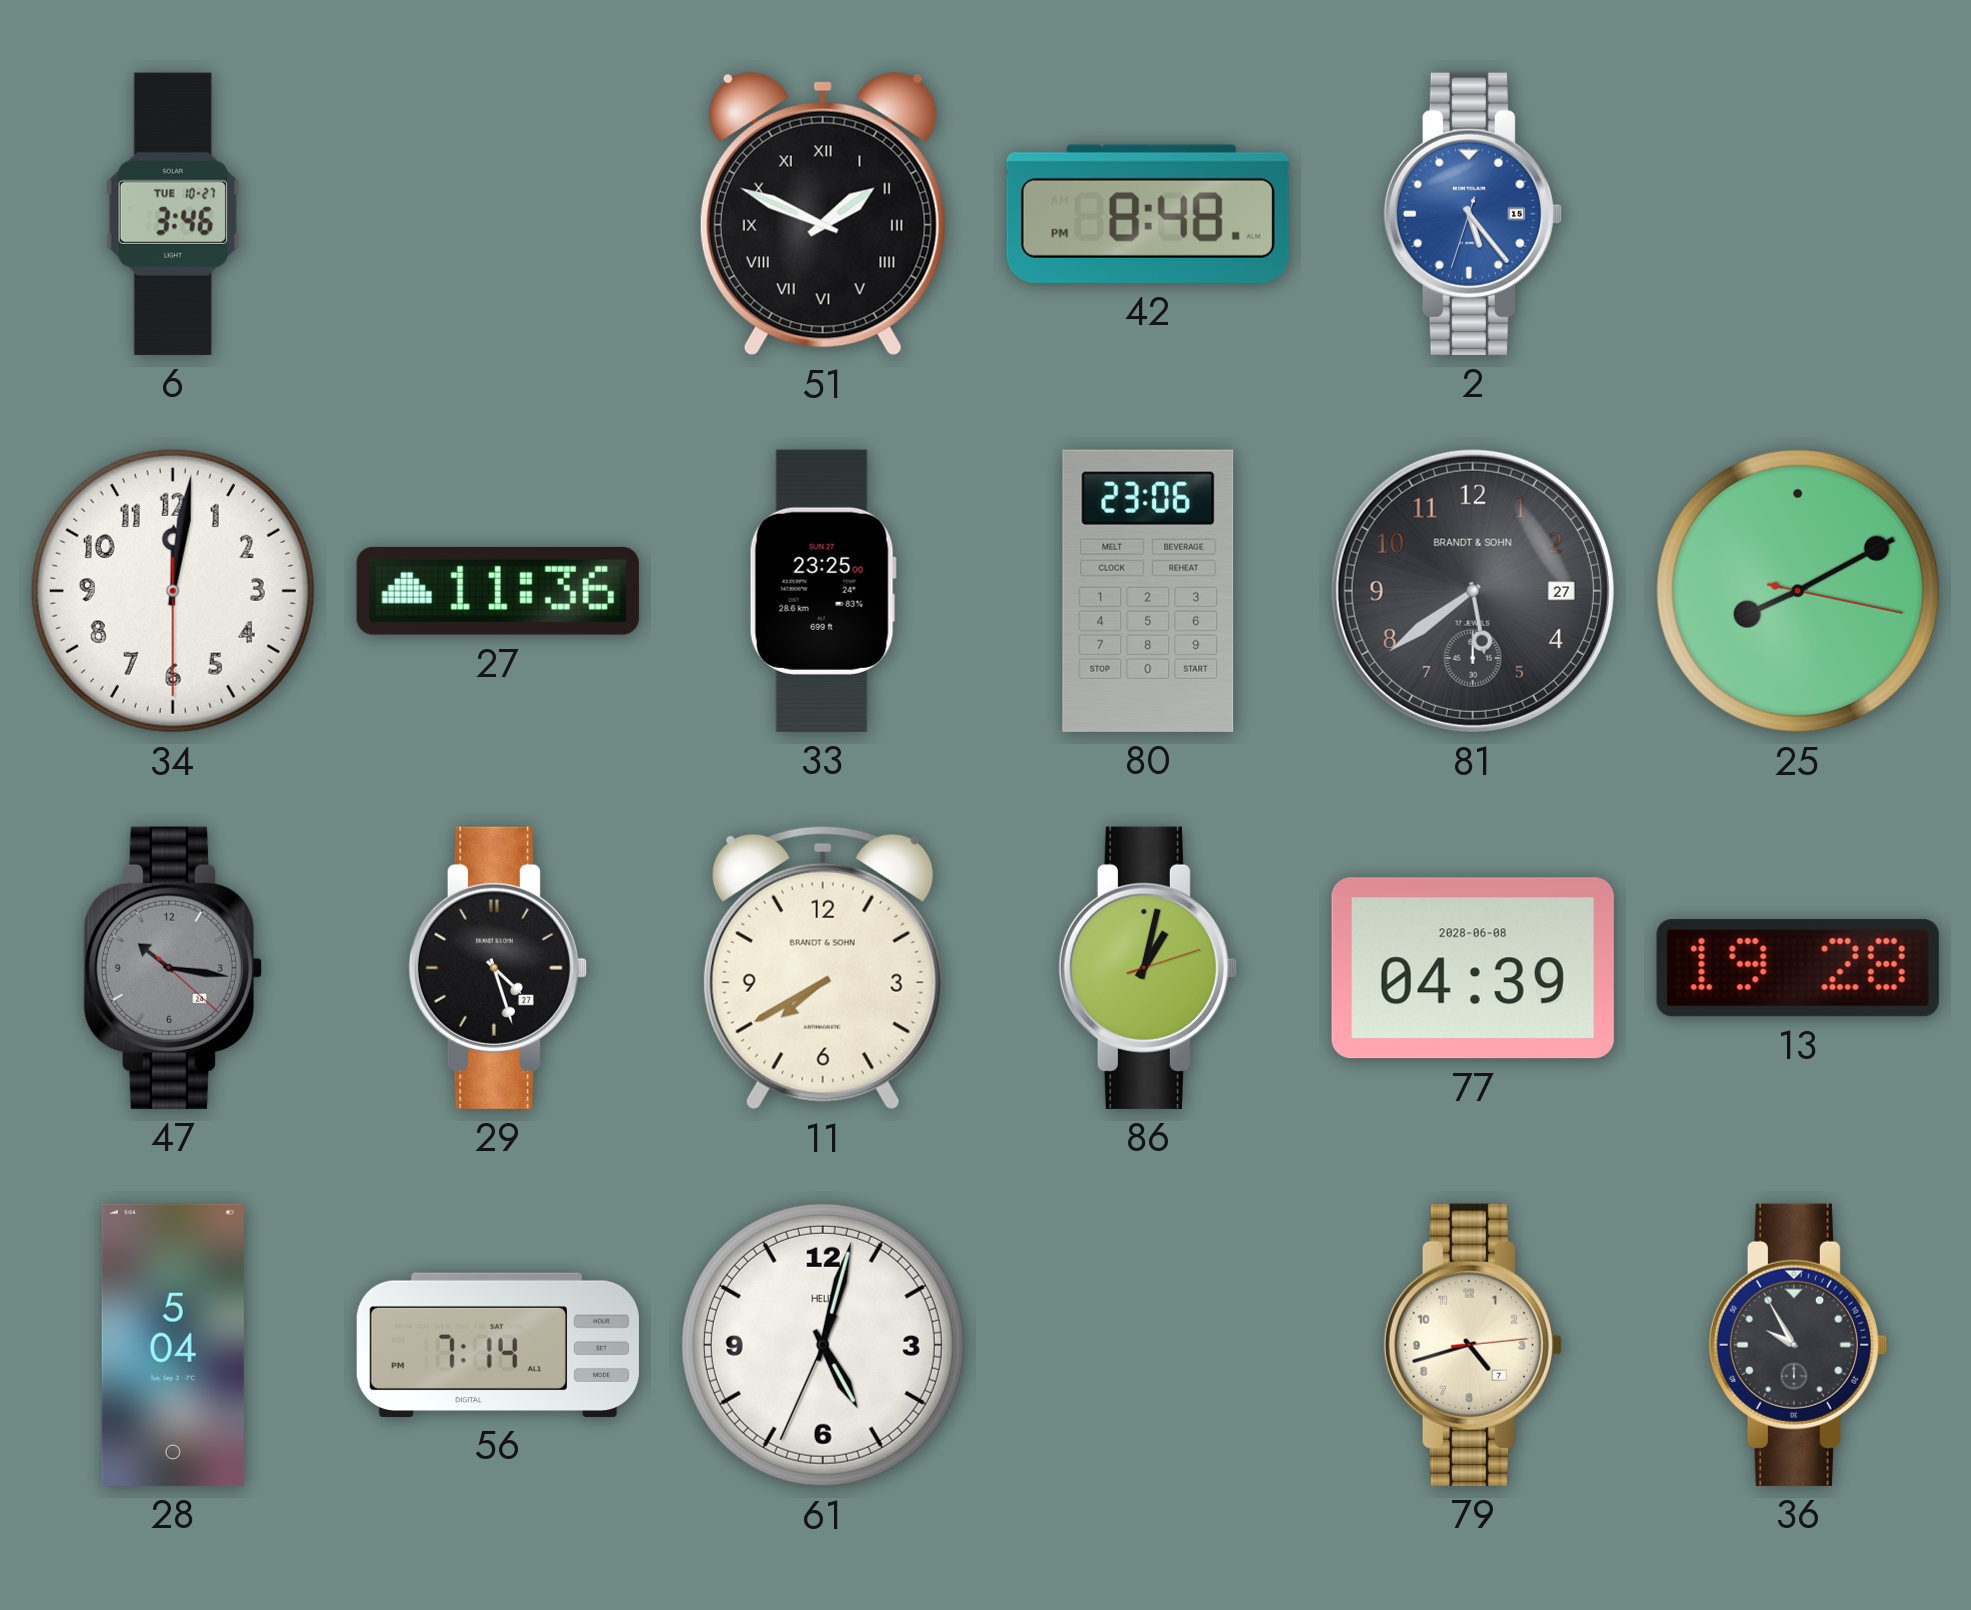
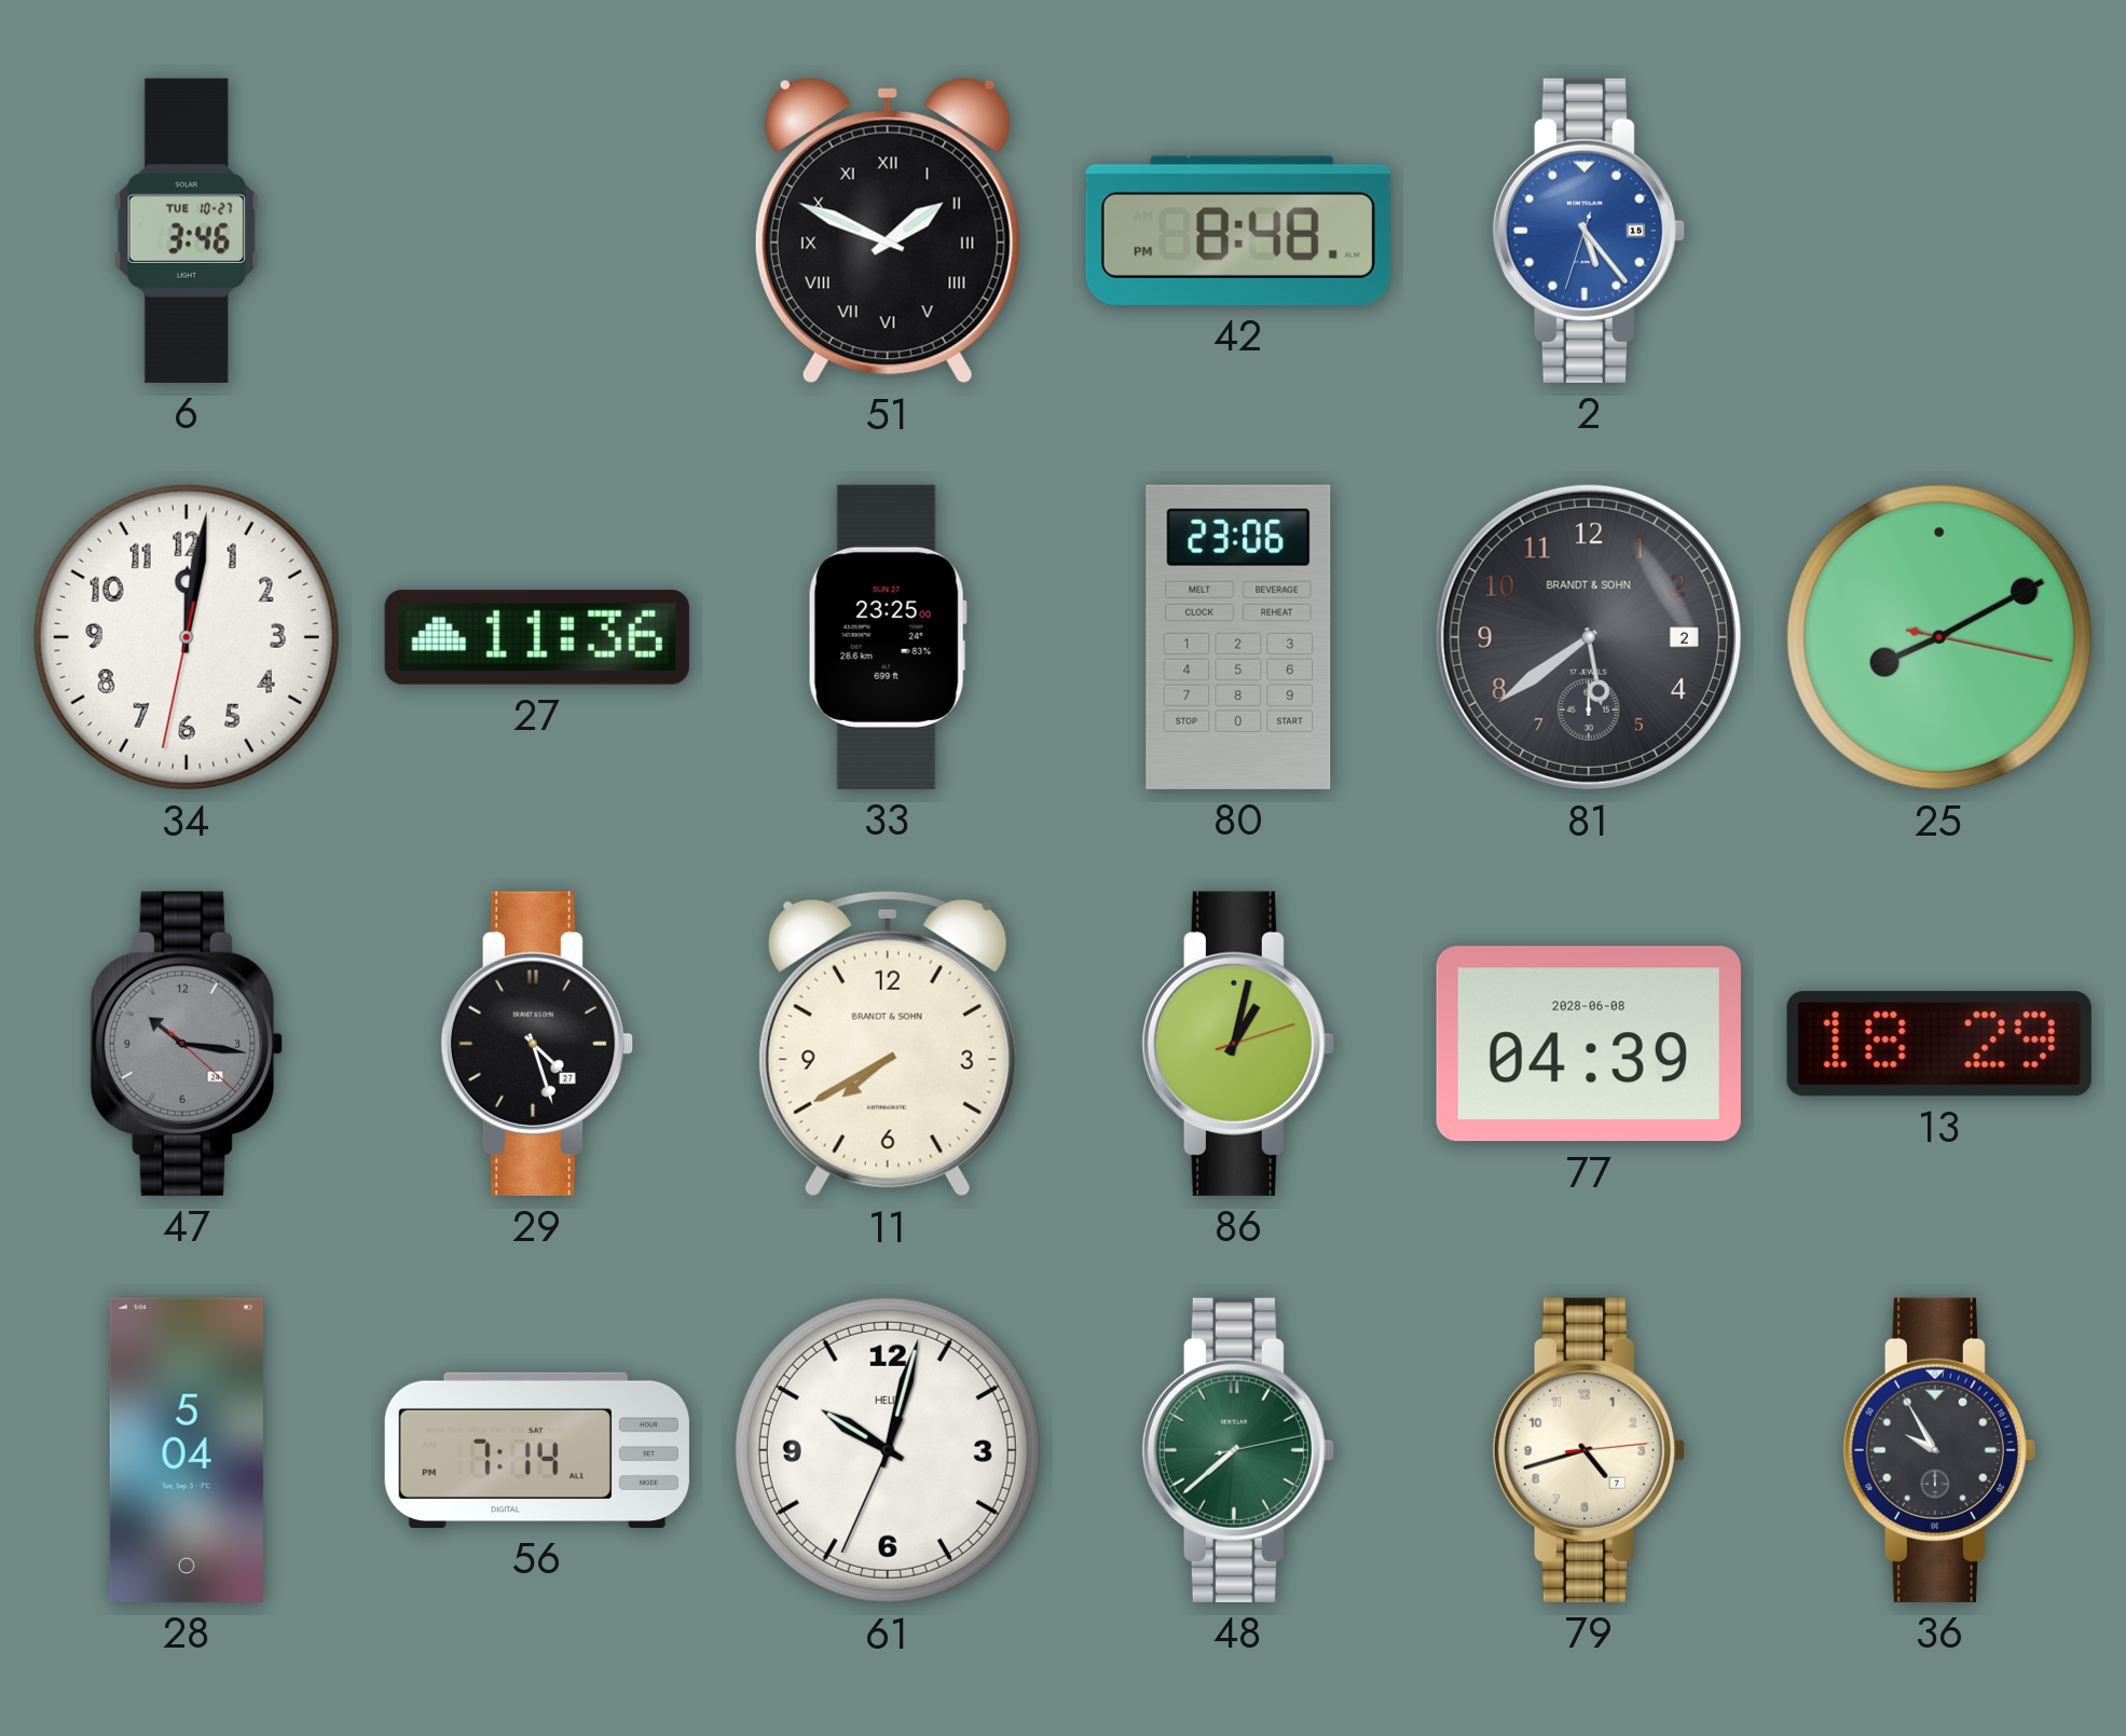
34: 12:01:30 -> 12:01:32 (187, 637)
81 date: 27 -> 2 (1589, 637)
13: 19:28 -> 18:29 (1939, 1044)
61: 5:02 -> 10:02 (888, 1450)
48: none -> 7:38 (1238, 1450)
